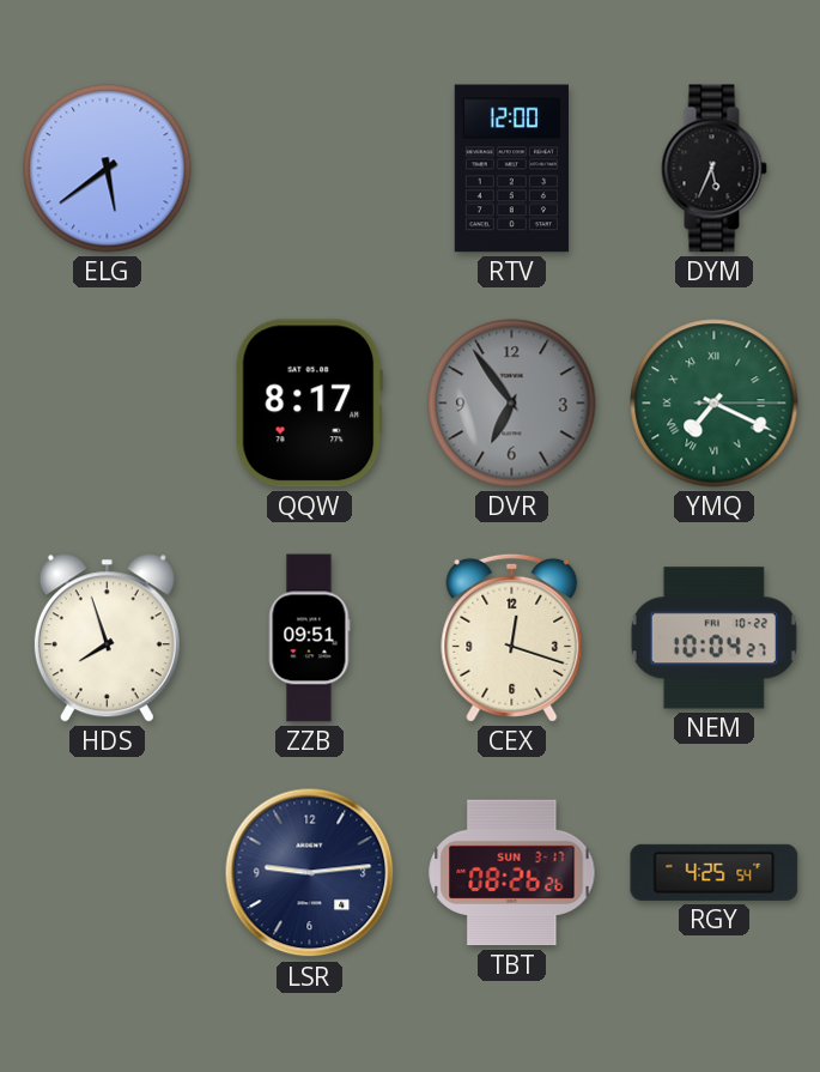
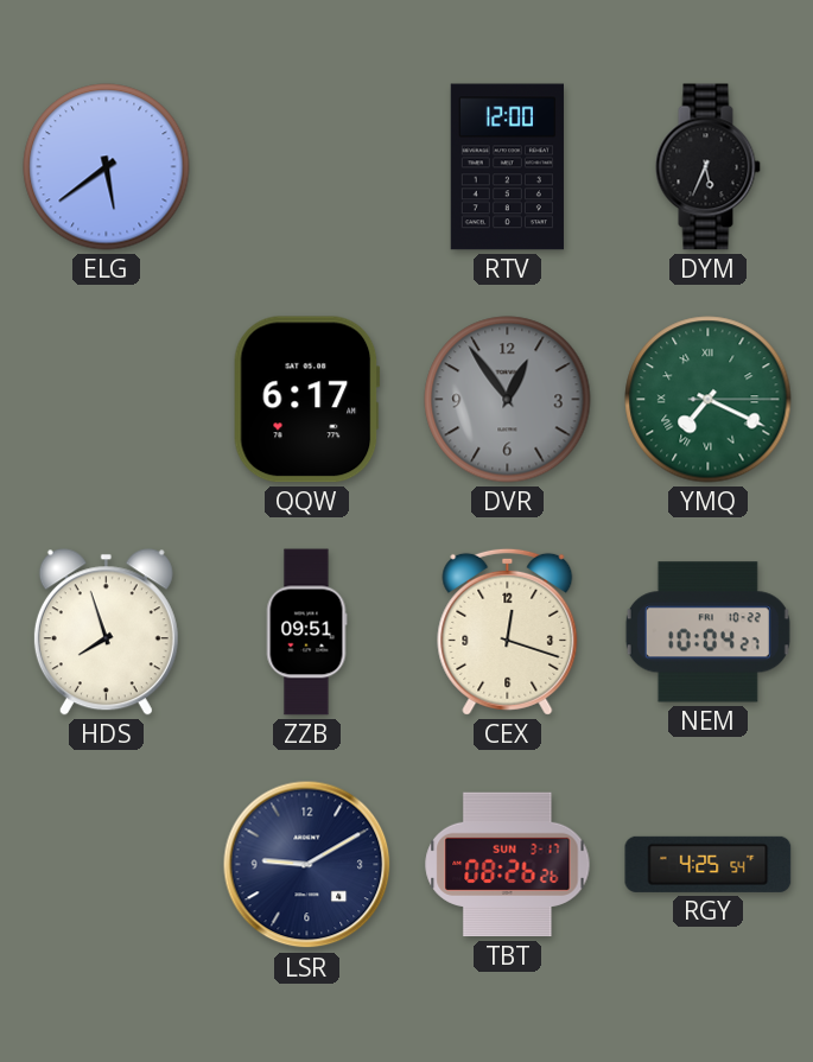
QQW: 8:17 -> 6:17 (306, 400)
DVR: 6:54 -> 12:54 (508, 400)
LSR: 9:14 -> 9:10 (307, 865)
